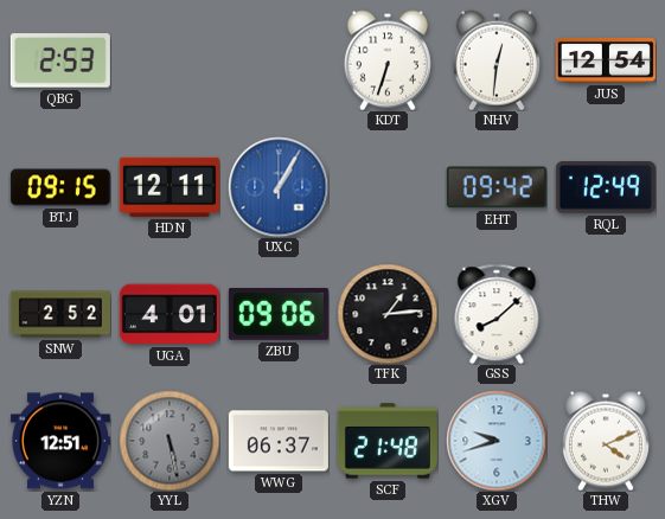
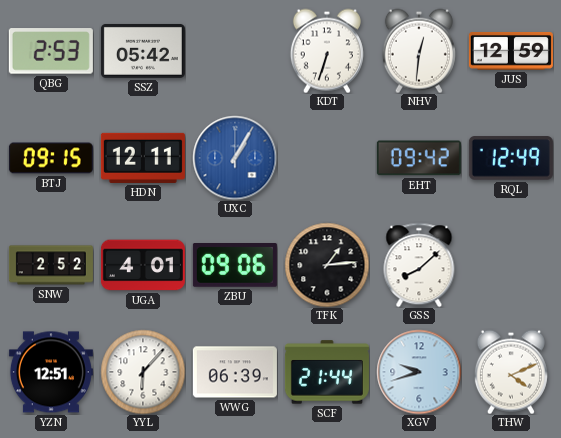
SSZ: none -> 05:42 (143, 51)
JUS: 12:54 -> 12:59 (511, 52)
YYL: 5:28 -> 6:07 (143, 372)
YYL dial: grey -> white (143, 372)
WWG: 06:37 -> 06:39 (235, 372)
SCF: 21:48 -> 21:44 (327, 372)
